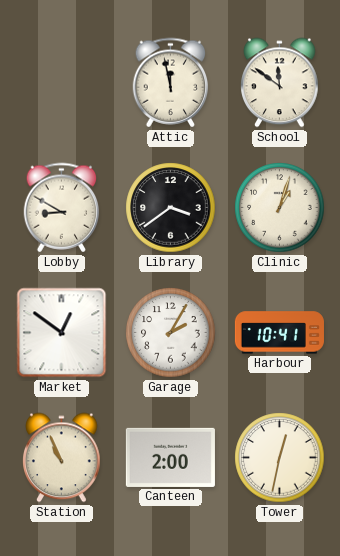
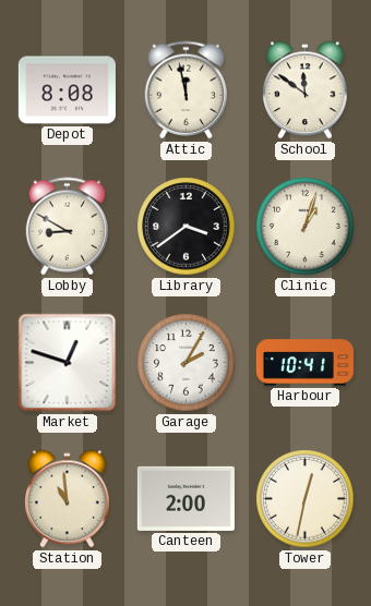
Depot: none -> 8:08 (67, 90)
Market: 12:51 -> 12:48 (68, 363)
Station: 10:56 -> 10:59 (68, 499)
